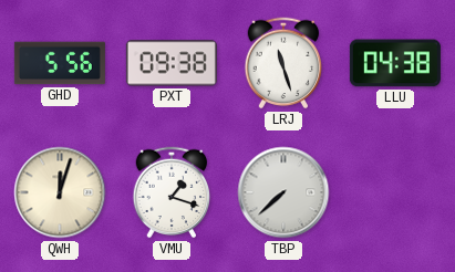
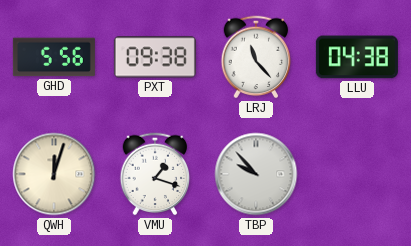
LRJ: 11:27 -> 11:23 (256, 57)
TBP: 7:38 -> 9:53 (256, 174)
